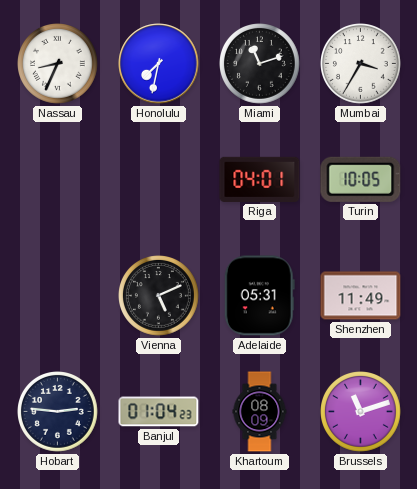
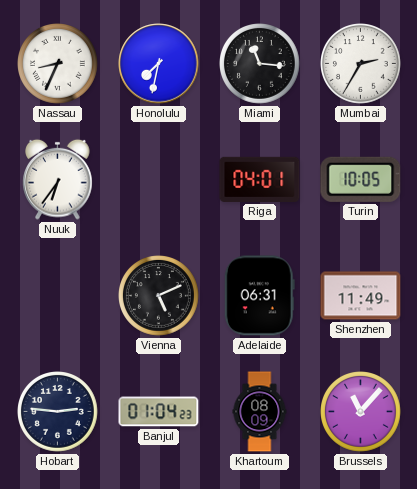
Miami: 11:12 -> 11:16 (260, 64)
Mumbai: 3:35 -> 2:35 (361, 64)
Nuuk: none -> 6:36 (58, 179)
Adelaide: 05:31 -> 06:31 (259, 296)
Brussels: 11:12 -> 11:07 (361, 412)
